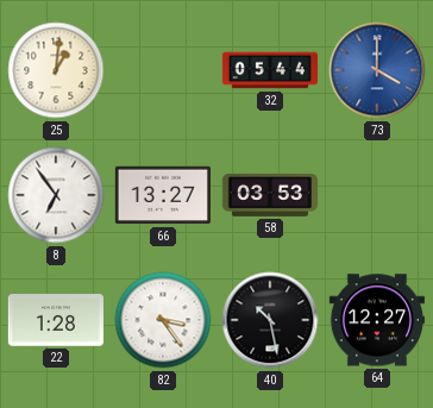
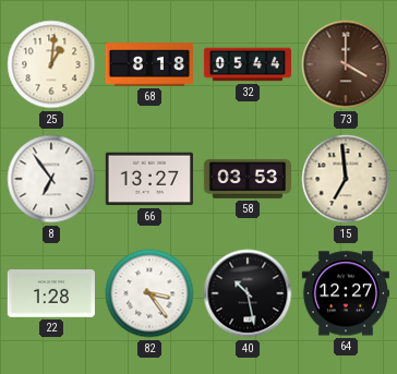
68: none -> 8:18 (148, 64)
73 dial: blue -> brown (346, 64)
15: none -> 6:59 (346, 179)
